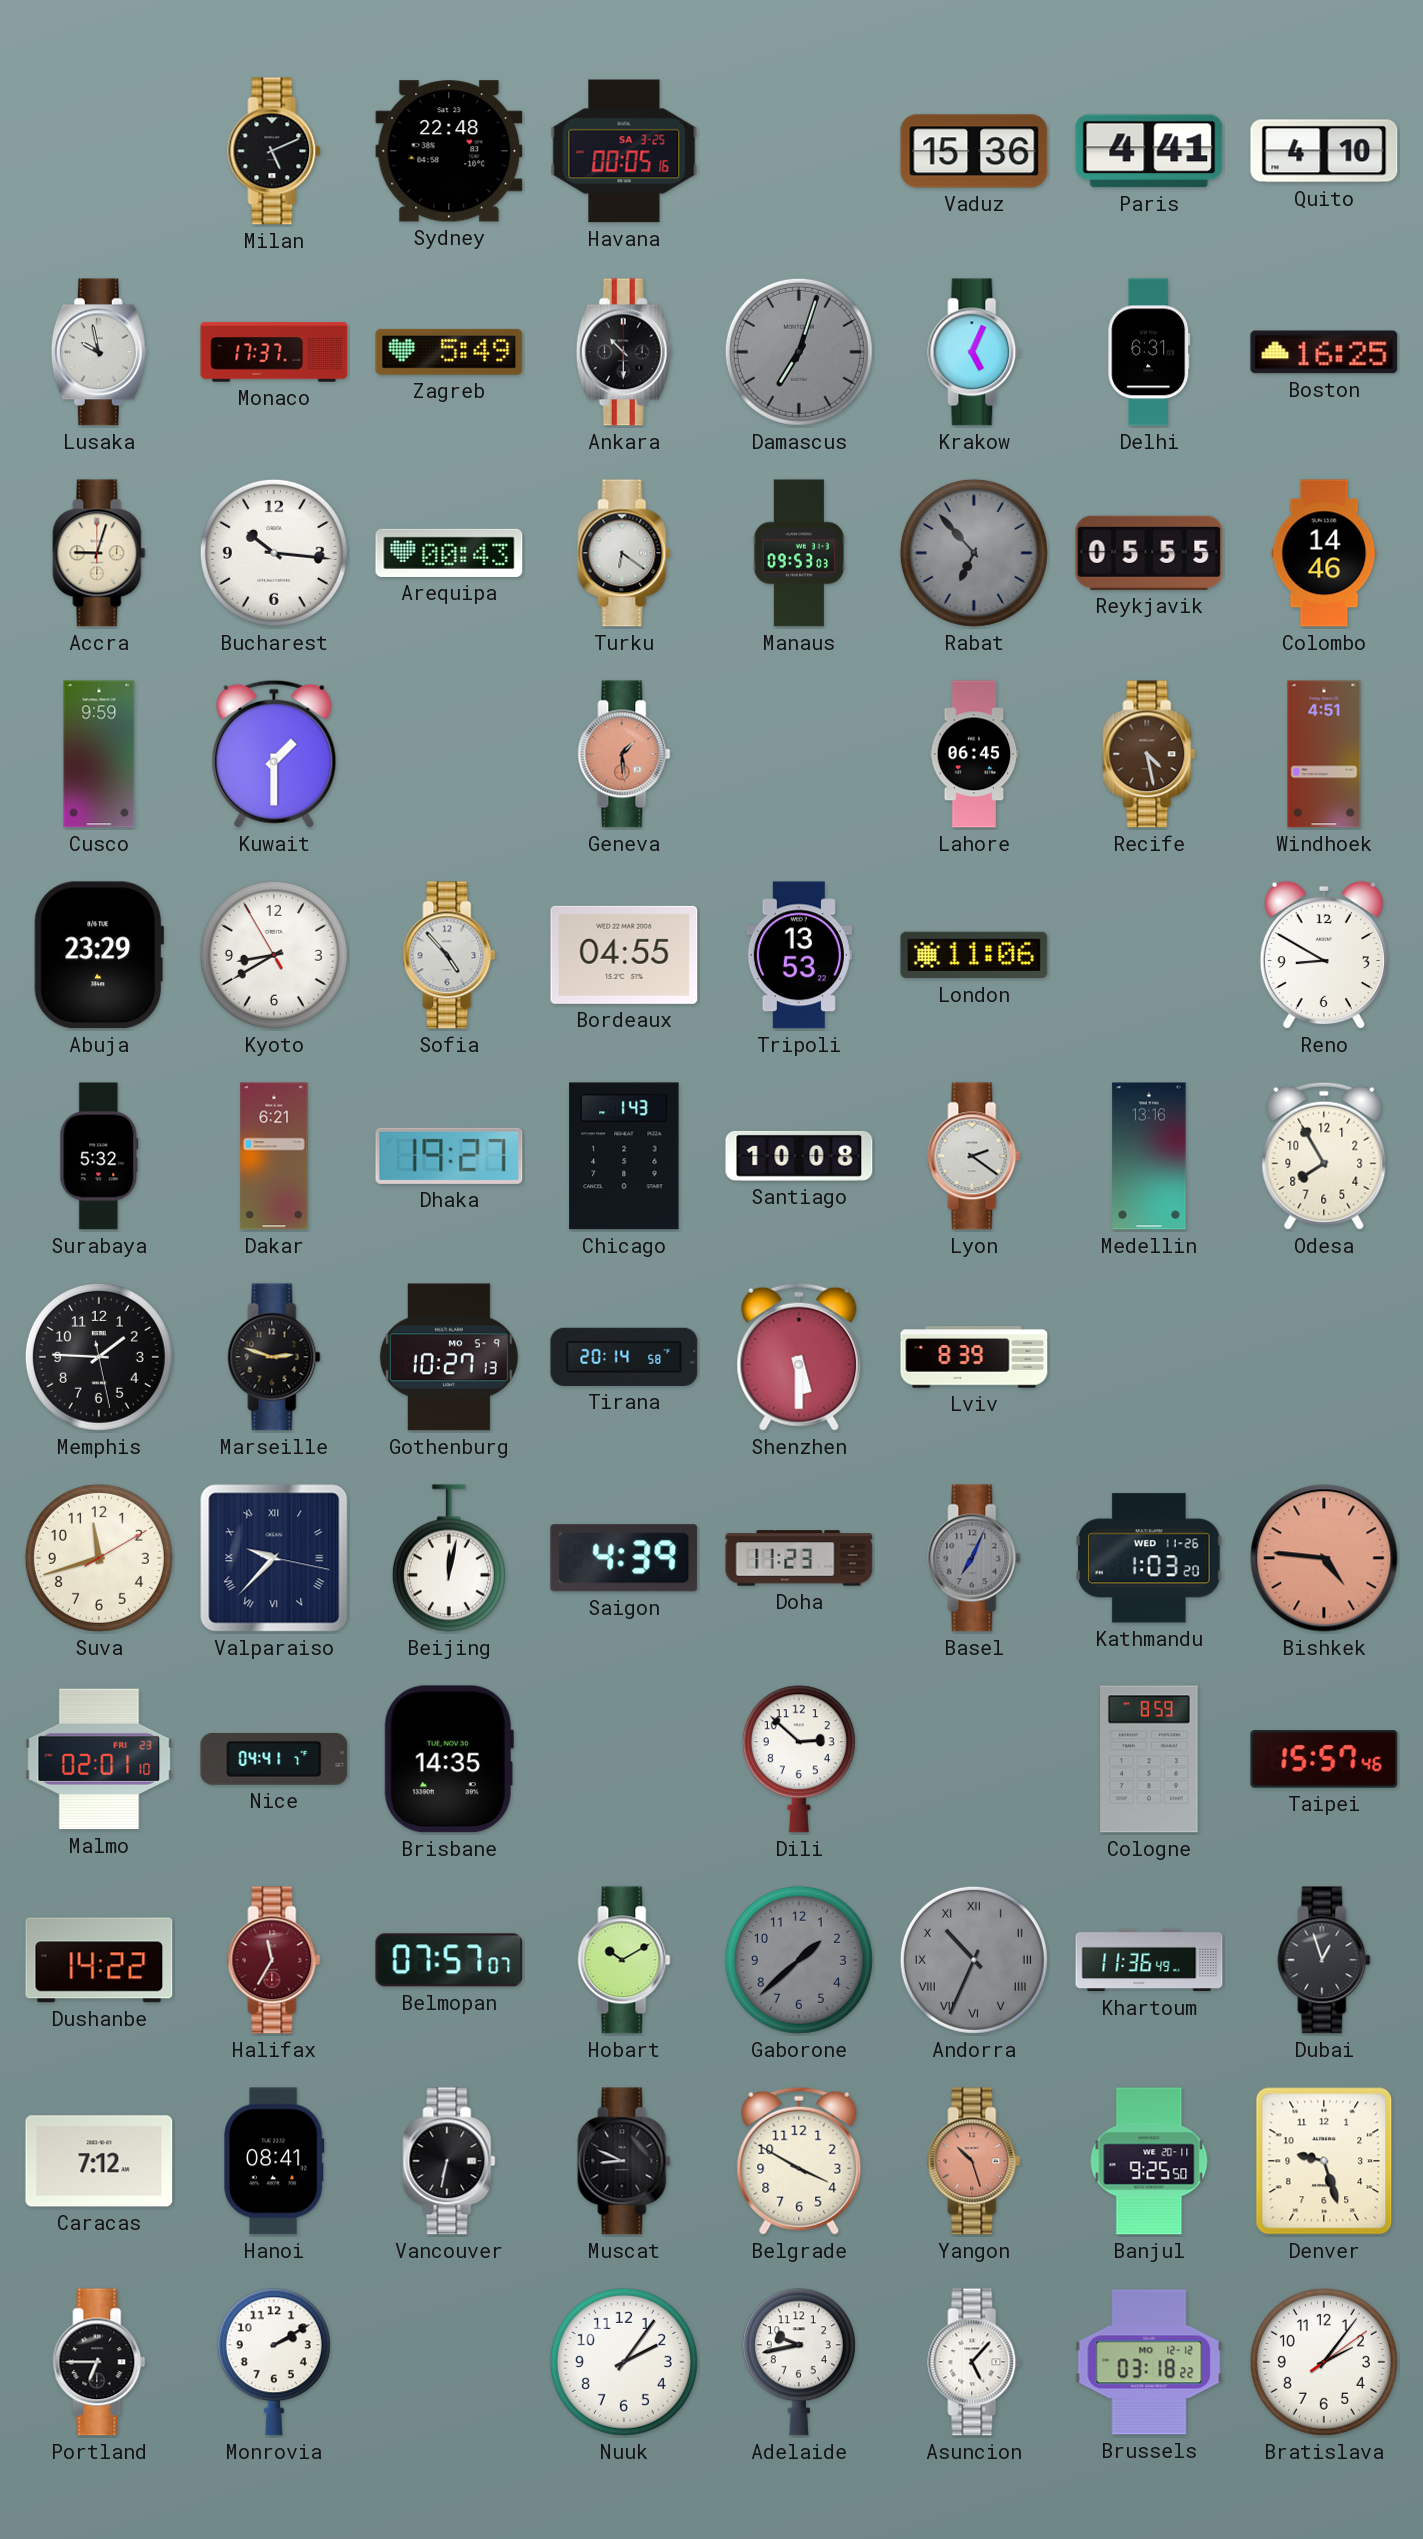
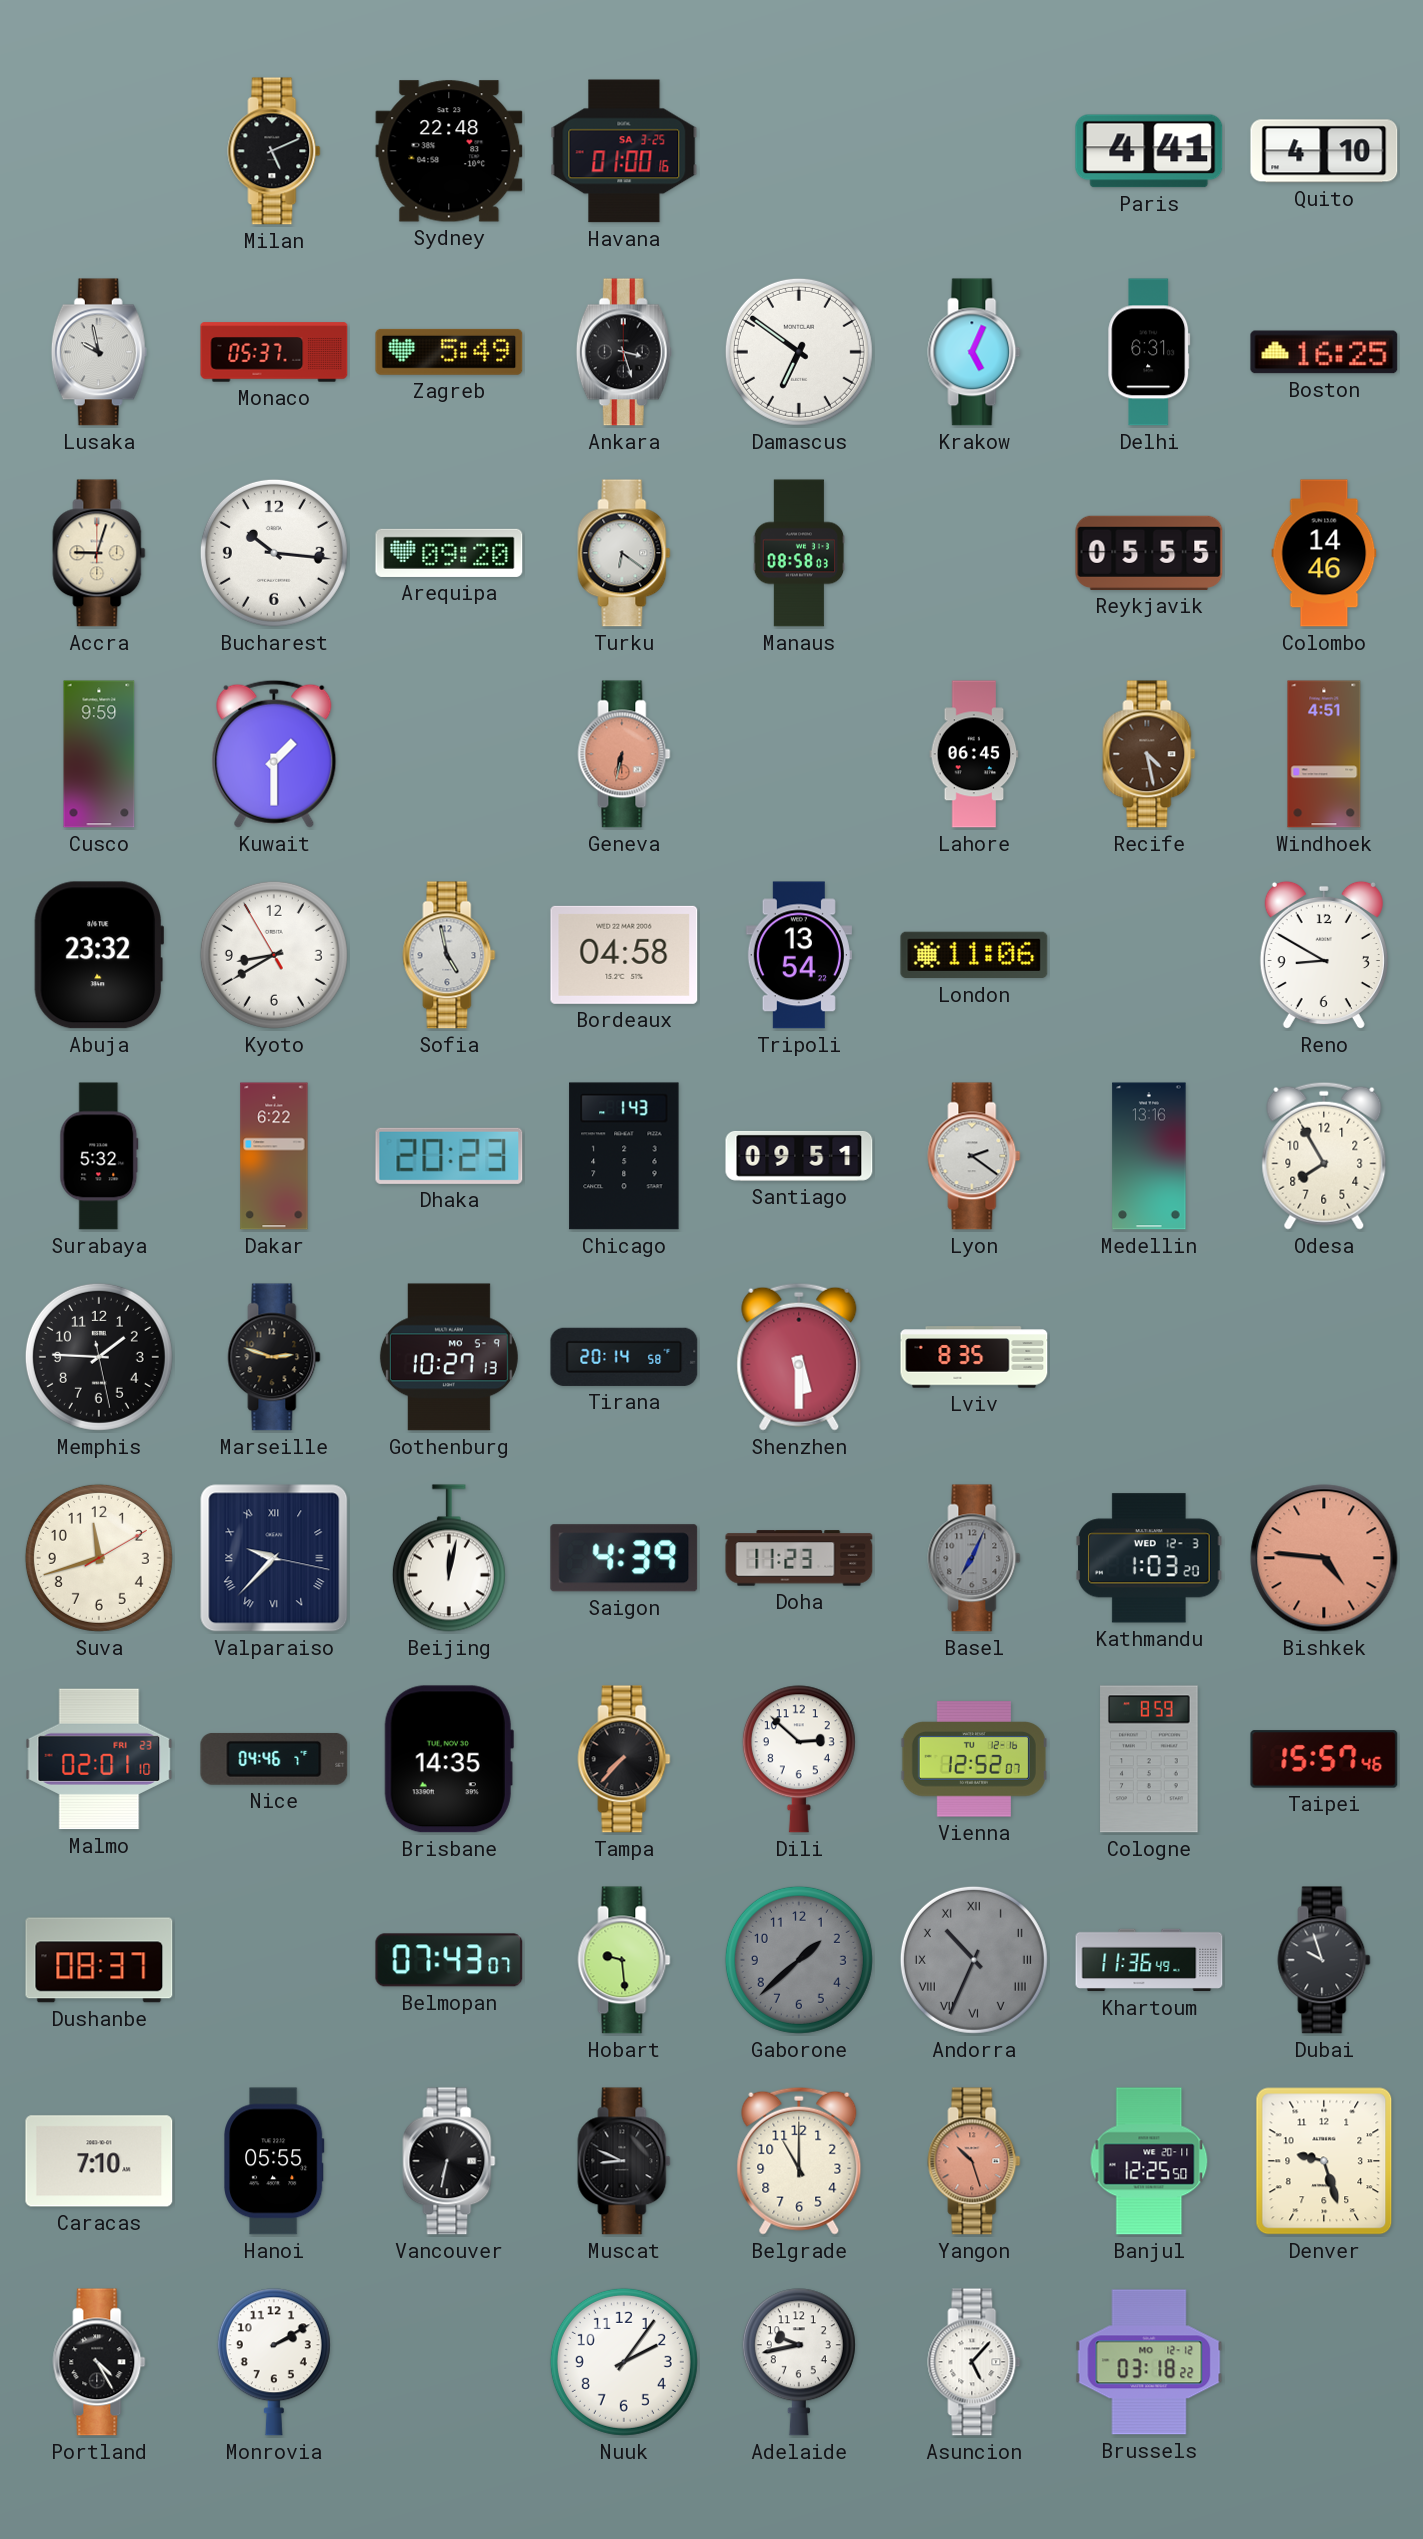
Havana: 00:05 -> 01:00 (624, 151)
Vaduz: 15:36 -> none (974, 151)
Monaco: 17:37 -> 05:37 (274, 352)
Ankara: 10:30 -> 3:27 (624, 352)
Damascus: 7:03 -> 6:51 (799, 352)
Damascus dial: grey -> white (799, 352)
Arequipa: 00:43 -> 09:20 (449, 553)
Manaus: 09:53 -> 08:58 (799, 553)
Rabat: 6:53 -> none (974, 553)
Geneva: 1:29 -> 6:32 (624, 754)
Abuja: 23:29 -> 23:32 (98, 955)
Sofia: 4:53 -> 4:58 (449, 955)
Bordeaux: 04:55 -> 04:58 (624, 955)
Tripoli: 13:53 -> 13:54 (799, 955)
Dakar: 6:21 -> 6:22 (274, 1156)
Dhaka: 19:27 -> 20:23 (449, 1156)
Santiago: 10:08 -> 09:51 (799, 1156)
Lviv: 8:39 -> 8:35 (974, 1357)
Kathmandu date: WED 11-26 -> WED 12-3 (1149, 1558)
Nice: 04:41 -> 04:46 (274, 1759)
Tampa: none -> 7:37 (624, 1759)
Vienna: none -> 12:52 (974, 1759)
Dushanbe: 14:22 -> 08:37 (99, 1960)
Halifax: 11:35 -> none (274, 1960)
Belmopan: 07:57 -> 07:43 (449, 1960)
Hobart: 10:10 -> 9:29 (624, 1960)
Dubai: 12:57 -> 9:57 (1324, 1960)
Caracas: 7:12 -> 7:10 (99, 2161)
Hanoi: 08:41 -> 05:55 (275, 2161)
Belgrade: 3:50 -> 11:00 (799, 2161)
Banjul: 9:25 -> 12:25 (1149, 2161)
Portland: 6:45 -> 4:25 (99, 2362)
Bratislava: 2:06 -> none (1324, 2362)
